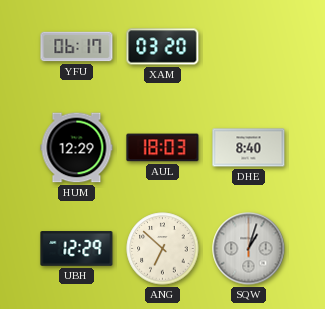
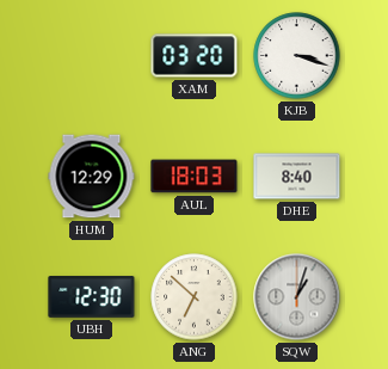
YFU: 06:17 -> none (77, 47)
KJB: none -> 3:18 (297, 56)
UBH: 12:29 -> 12:30 (92, 297)
